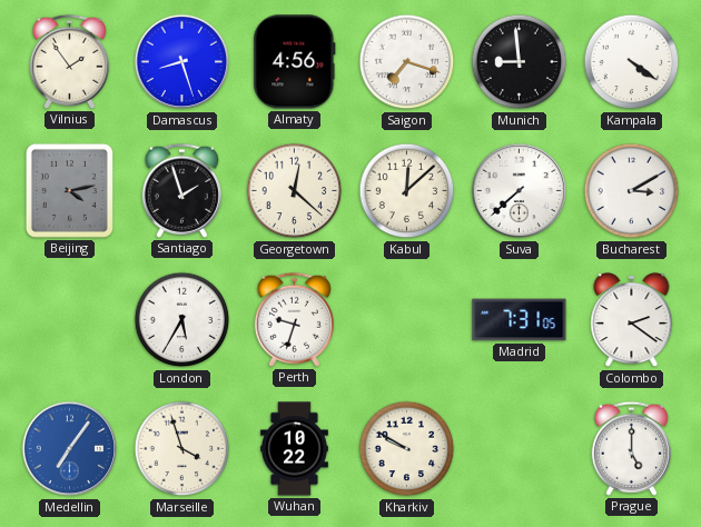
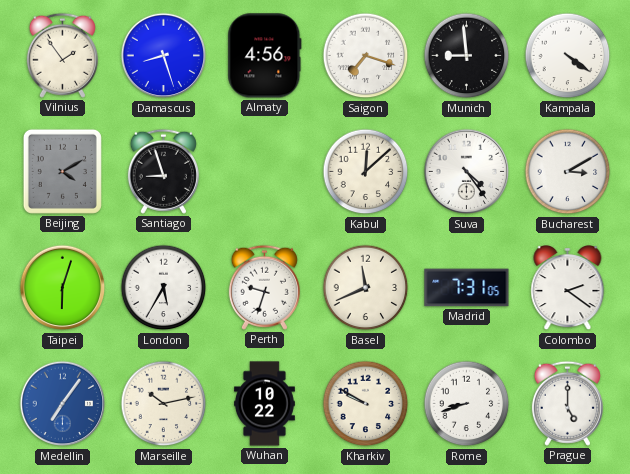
Beijing: 4:13 -> 4:10 (62, 171)
Santiago: 1:57 -> 8:57 (163, 171)
Georgetown: 12:22 -> none (295, 191)
Suva: 7:38 -> 4:24 (467, 172)
Taipei: none -> 6:03 (63, 288)
Basel: none -> 11:41 (366, 288)
Marseille: 3:57 -> 10:13 (164, 404)
Rome: none -> 8:42 (467, 404)
